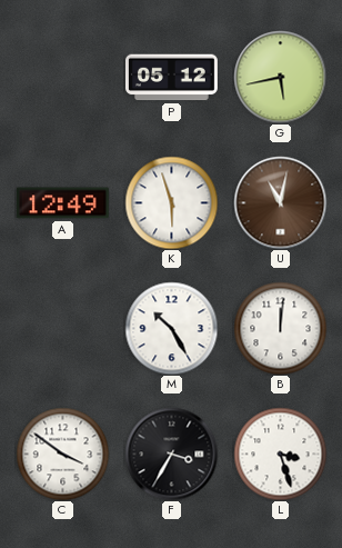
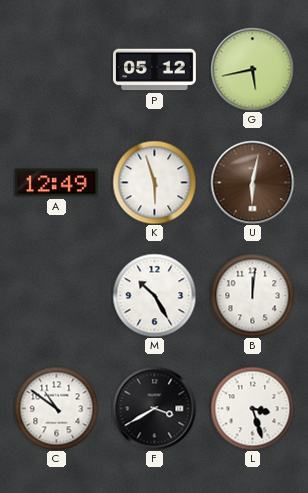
U: 11:02 -> 6:02 (252, 182)
C: 3:51 -> 10:51 (56, 408)
F: 3:35 -> 3:40 (154, 408)
